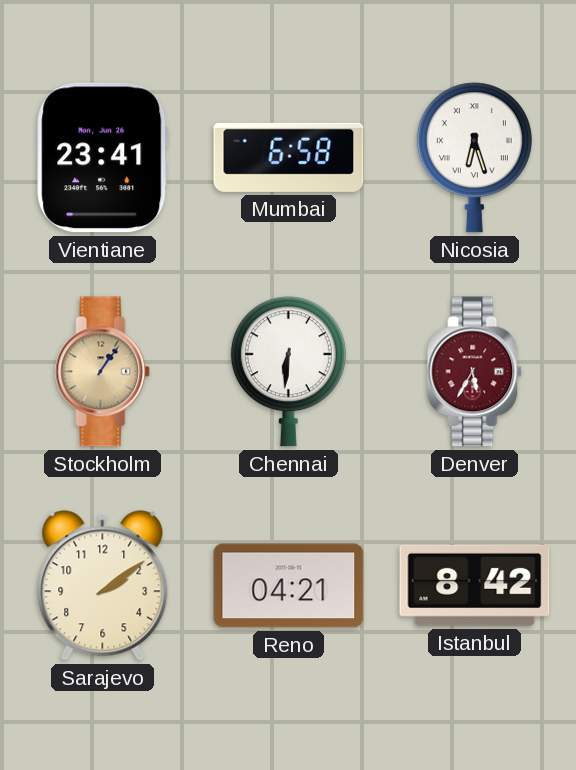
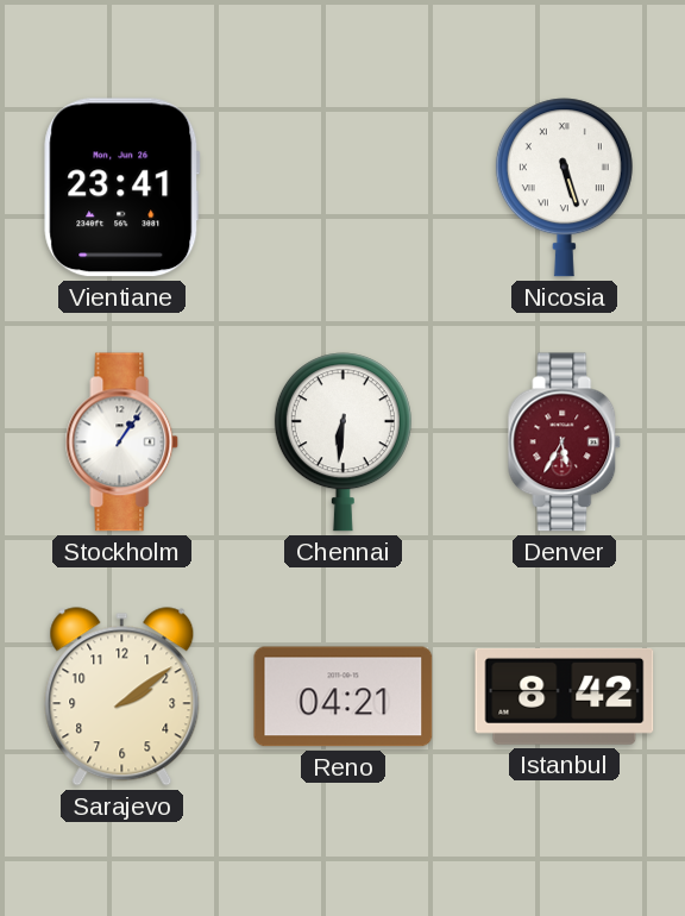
Mumbai: 6:58 -> none (289, 157)
Nicosia: 6:27 -> 5:27 (564, 188)
Stockholm dial: champagne -> white (122, 443)
